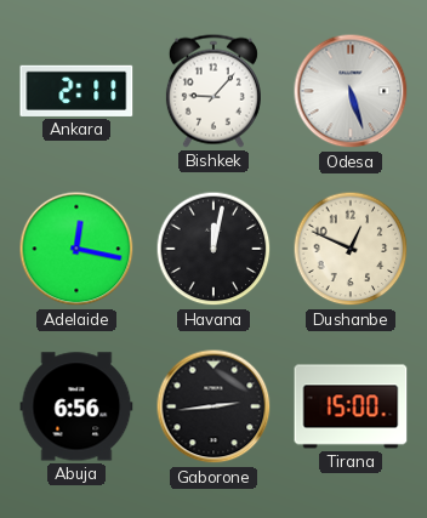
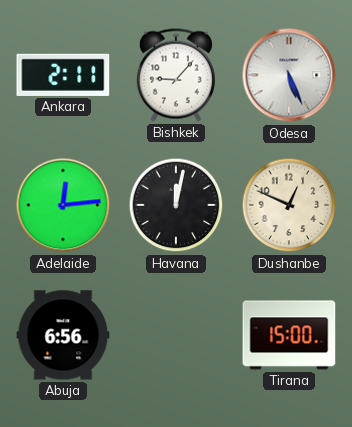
Odesa: 5:27 -> 5:26 (289, 75)
Adelaide: 12:17 -> 12:14 (63, 205)
Gaborone: 2:44 -> none (213, 406)
